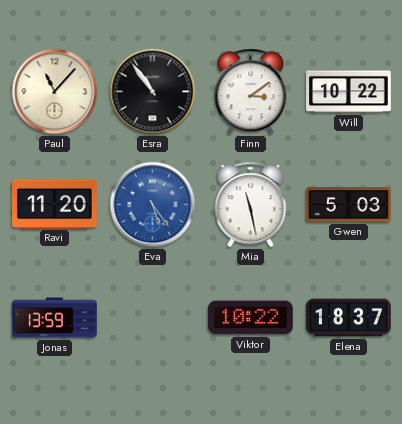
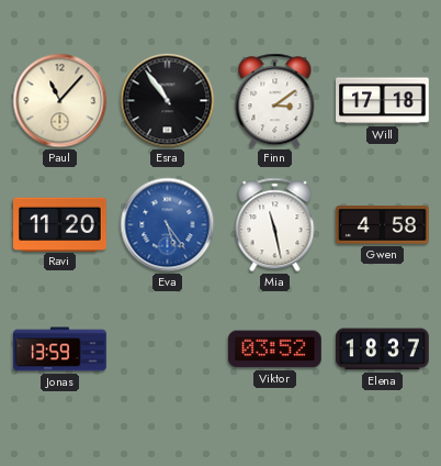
Will: 10:22 -> 17:18 (383, 101)
Gwen: 5:03 -> 4:58 (383, 225)
Viktor: 10:22 -> 03:52 (275, 349)
